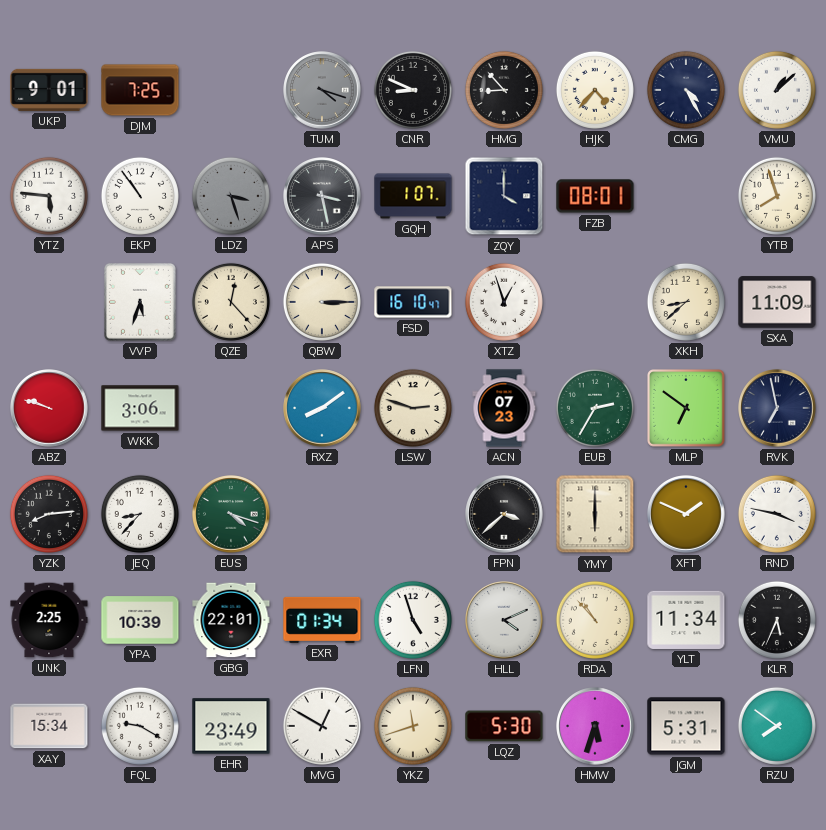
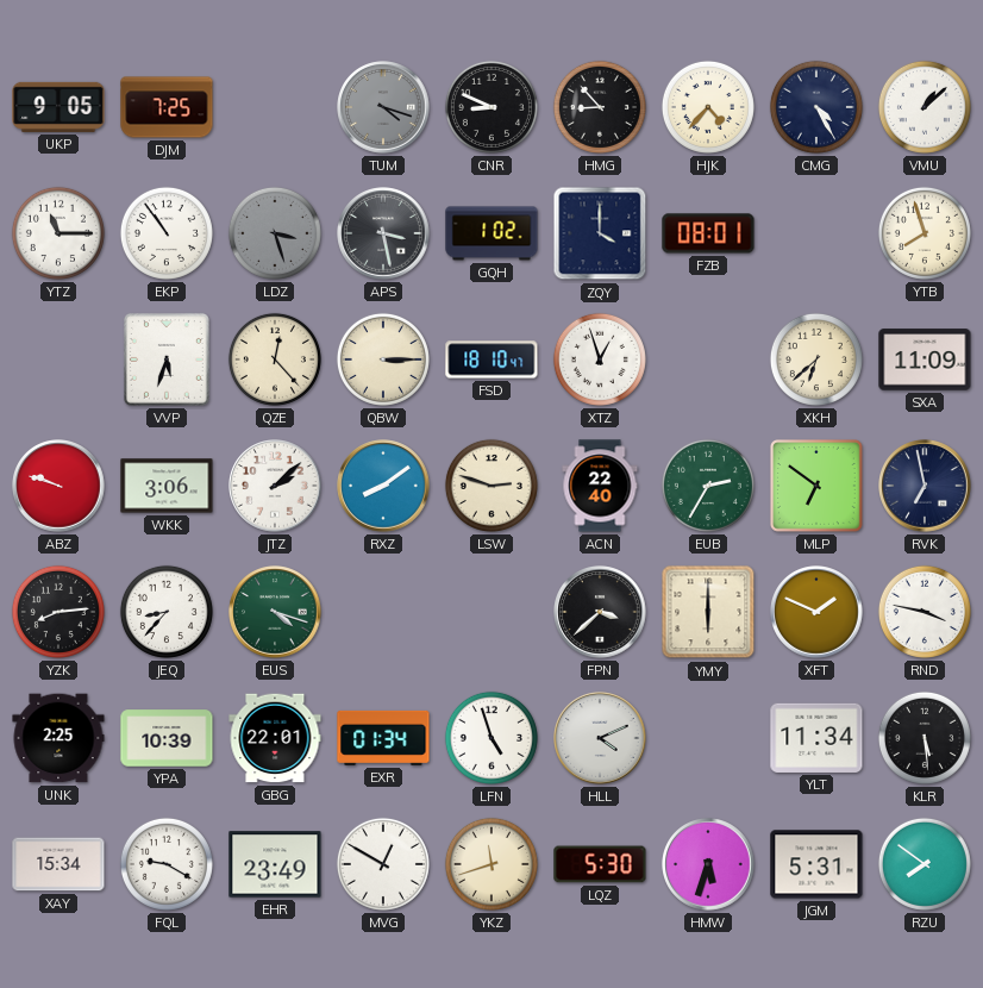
UKP: 9:01 -> 9:05 (58, 107)
YTZ: 5:46 -> 11:15 (58, 233)
GQH: 1:07 -> 1:02 (492, 233)
FSD: 16:10 -> 18:10 (492, 359)
XKH: 8:38 -> 6:38 (816, 359)
JTZ: none -> 2:08 (275, 486)
ACN: 07:23 -> 22:40 (600, 486)
RDA: 10:53 -> none (595, 620)
KLR: 5:34 -> 5:29 (925, 738)
